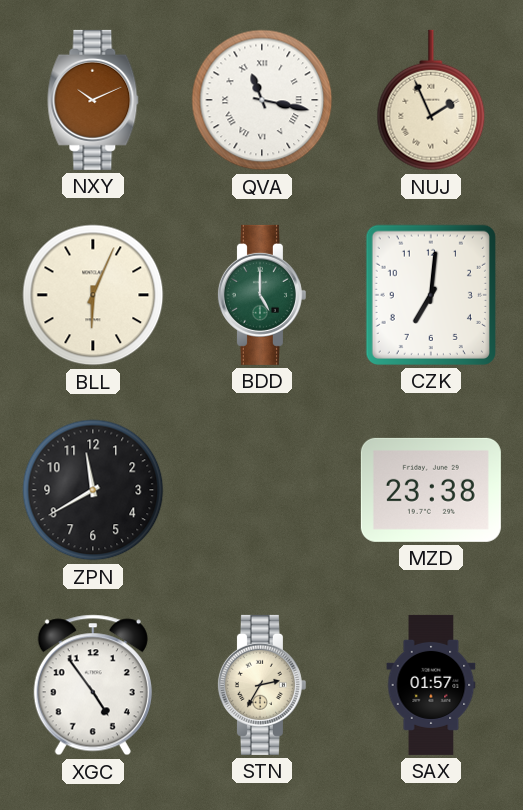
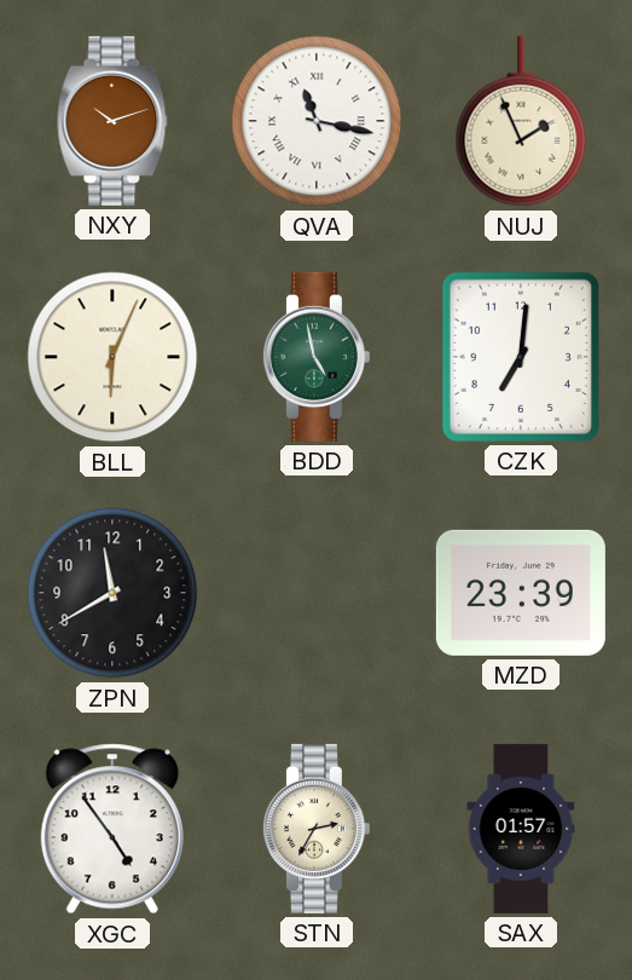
NXY: 10:11 -> 10:12 (112, 121)
BDD: 5:00 -> 4:58 (315, 357)
MZD: 23:38 -> 23:39 (521, 593)
